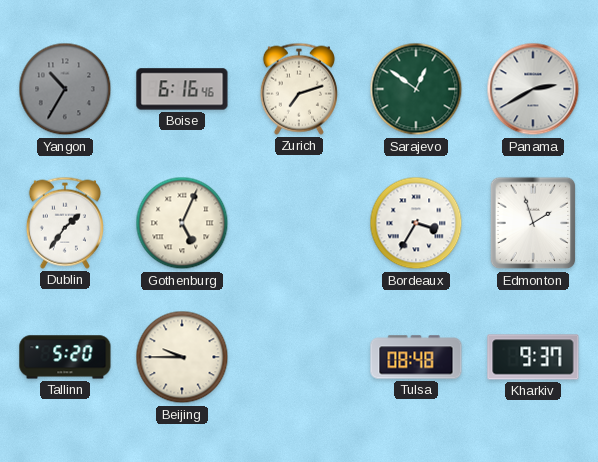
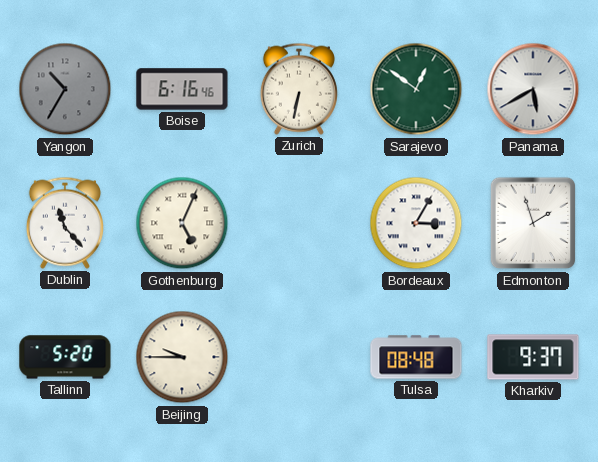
Zurich: 7:12 -> 6:32 (299, 89)
Panama: 2:40 -> 5:40 (533, 89)
Dublin: 1:36 -> 11:23 (65, 223)
Bordeaux: 3:35 -> 3:05 (416, 223)
